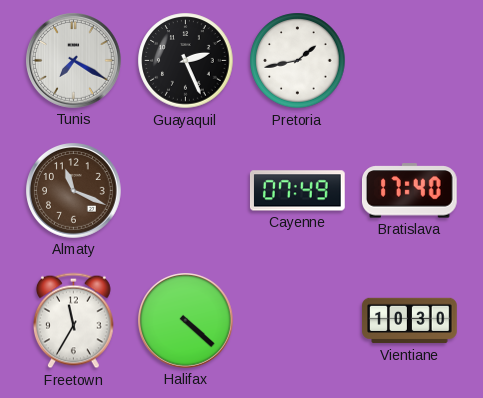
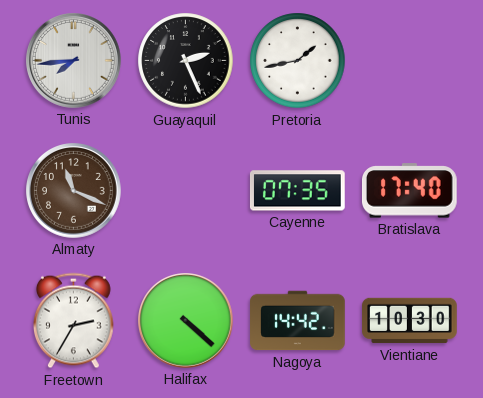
Tunis: 7:20 -> 7:44 (74, 61)
Cayenne: 07:49 -> 07:35 (297, 191)
Freetown: 11:35 -> 2:35 (74, 321)
Nagoya: none -> 14:42 (298, 321)
